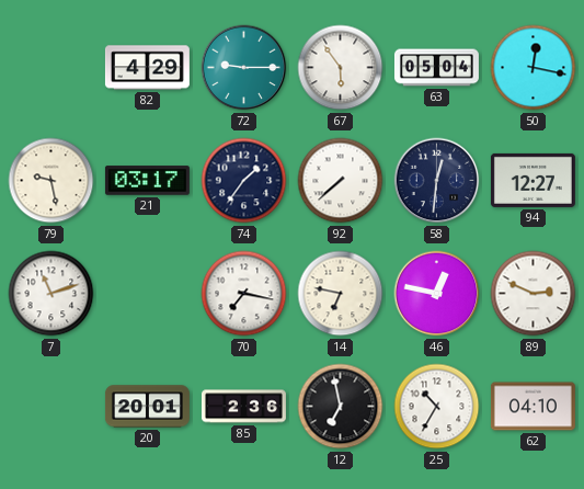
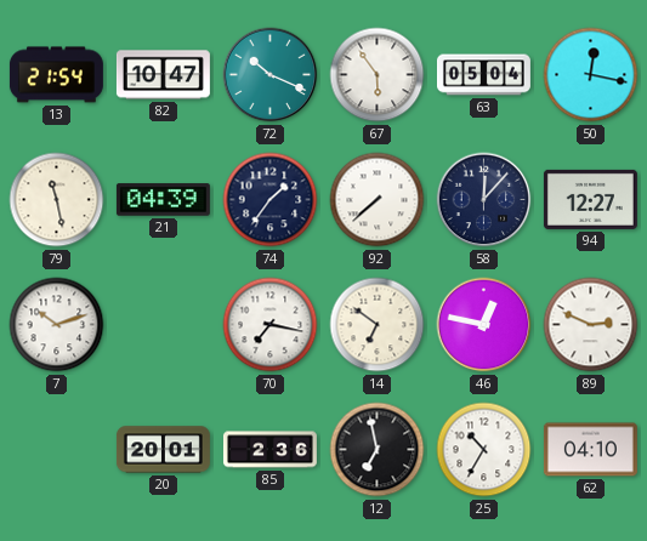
13: none -> 21:54 (56, 75)
82: 4:29 -> 10:47 (163, 75)
72: 9:15 -> 10:19 (271, 75)
79: 9:28 -> 11:28 (57, 200)
21: 03:17 -> 04:39 (163, 200)
58: 12:31 -> 12:07 (484, 200)
7: 11:12 -> 10:12 (57, 325)
14: 6:47 -> 6:51 (378, 325)
